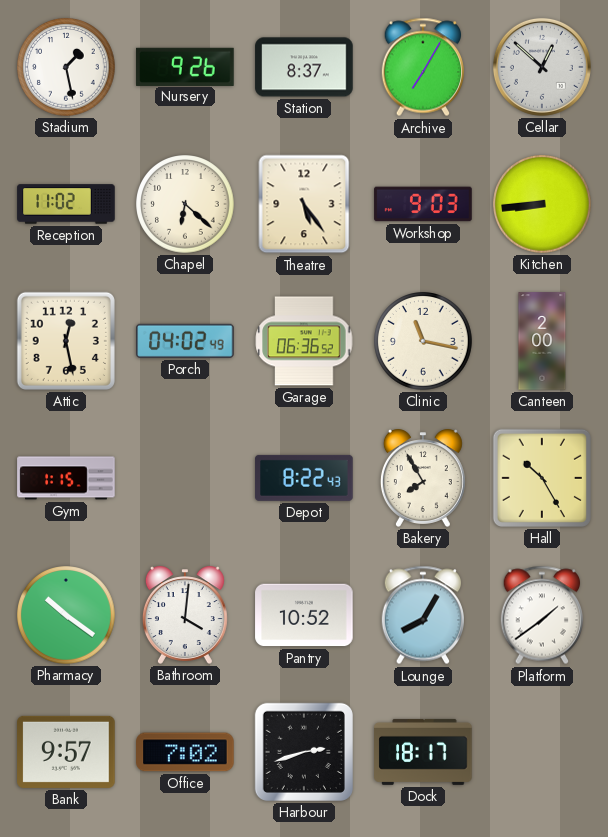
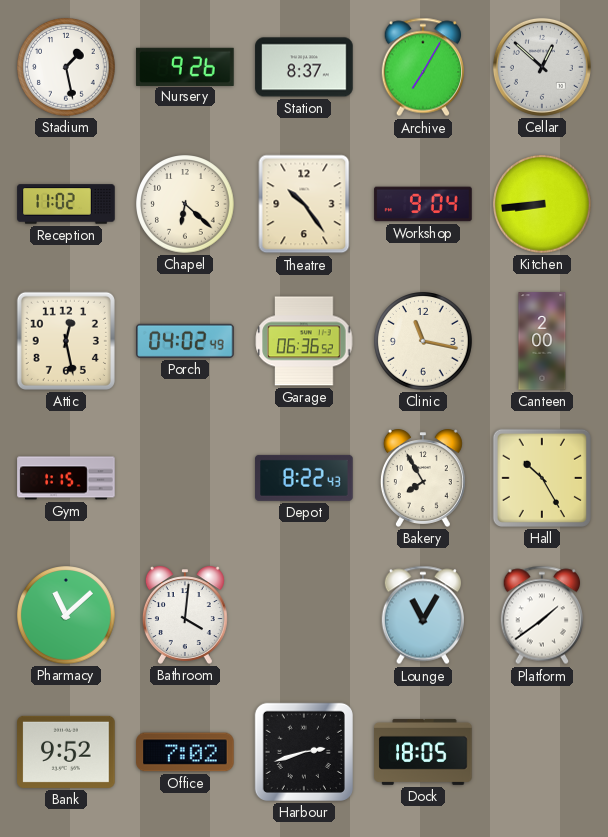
Theatre: 5:24 -> 10:24 (304, 204)
Workshop: 9:03 -> 9:04 (423, 204)
Pharmacy: 10:21 -> 11:08 (66, 615)
Pantry: 10:52 -> none (304, 615)
Lounge: 8:05 -> 11:05 (422, 615)
Bank: 9:57 -> 9:52 (66, 752)
Dock: 18:17 -> 18:05 (423, 752)
